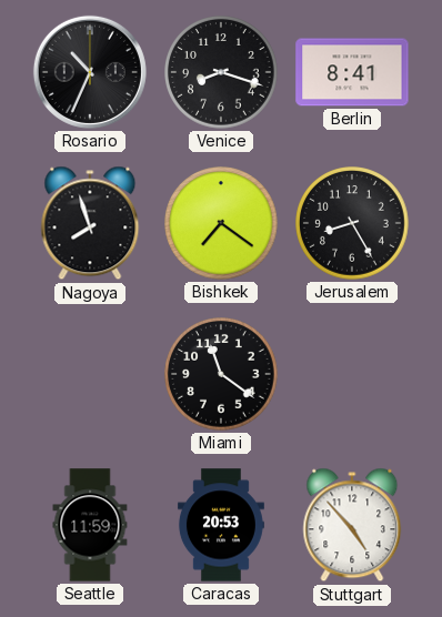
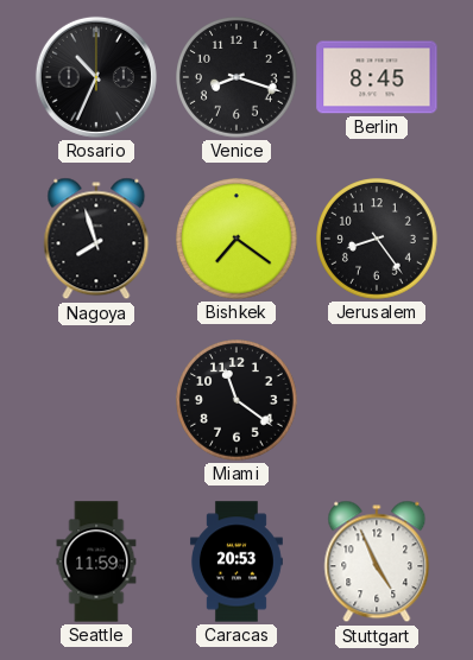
Berlin: 8:41 -> 8:45 (377, 77)
Jerusalem: 8:25 -> 8:24 (377, 239)
Stuttgart: 4:53 -> 4:56 (377, 561)
